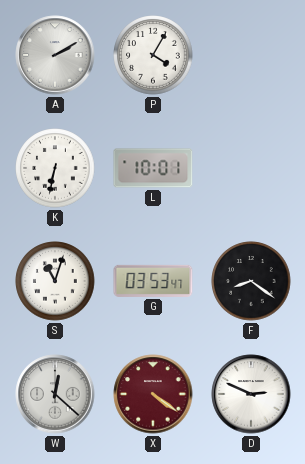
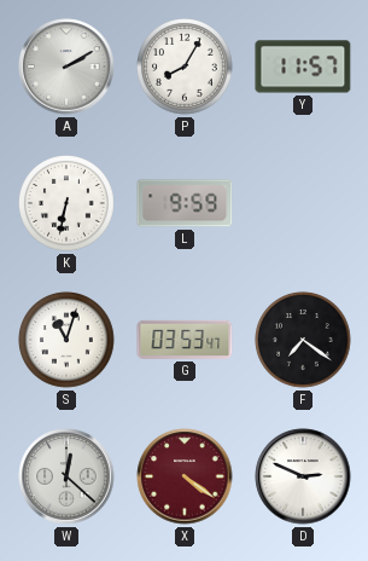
P: 4:05 -> 8:05 (185, 66)
Y: none -> 11:57 (303, 66)
L: 10:01 -> 9:59 (185, 203)
F: 8:21 -> 7:21 (303, 340)
